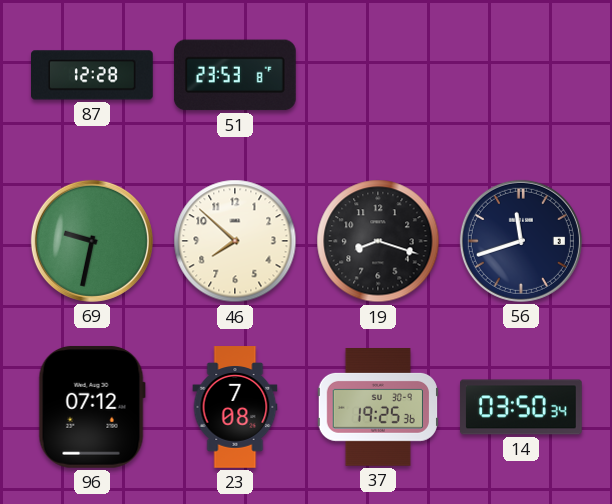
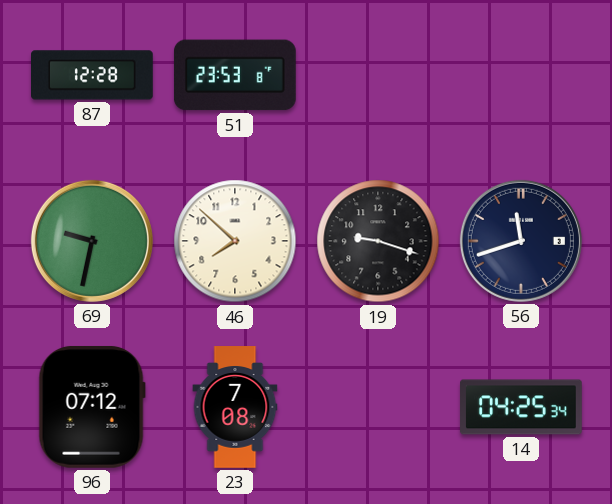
19: 8:18 -> 9:18 (378, 241)
37: 19:25 -> none (377, 408)
14: 03:50 -> 04:25 (521, 407)
